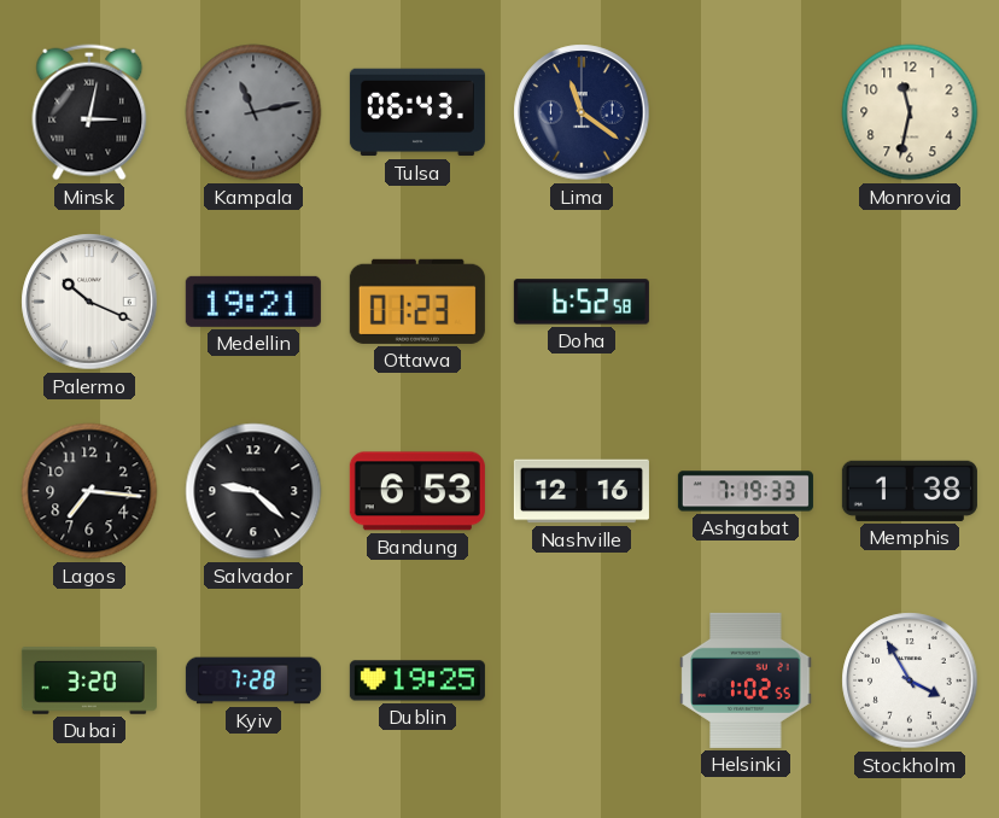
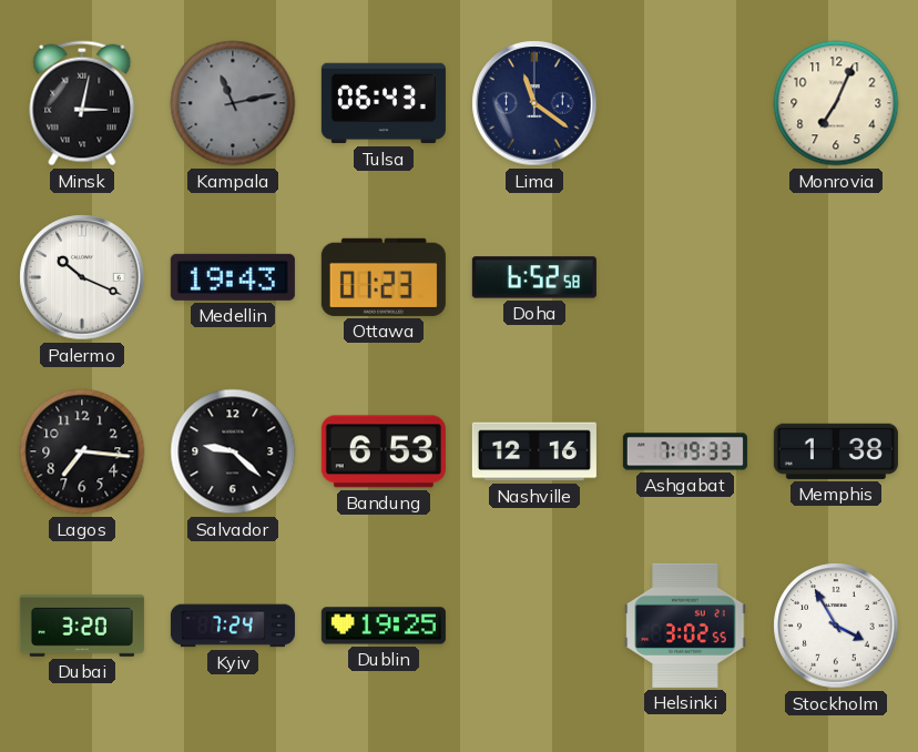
Monrovia: 11:32 -> 7:04 (836, 103)
Medellin: 19:21 -> 19:43 (233, 277)
Kyiv: 7:28 -> 7:24 (233, 626)
Helsinki: 1:02 -> 3:02 (685, 626)
